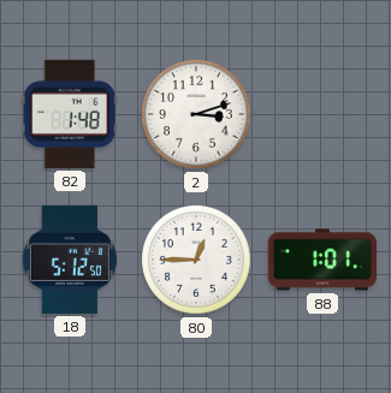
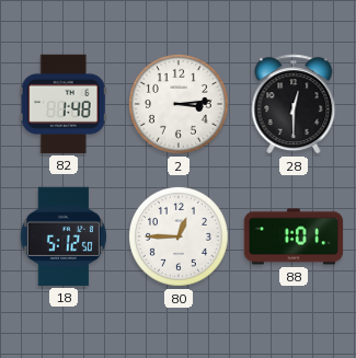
2: 3:12 -> 3:14 (180, 105)
28: none -> 12:30 (294, 104)
